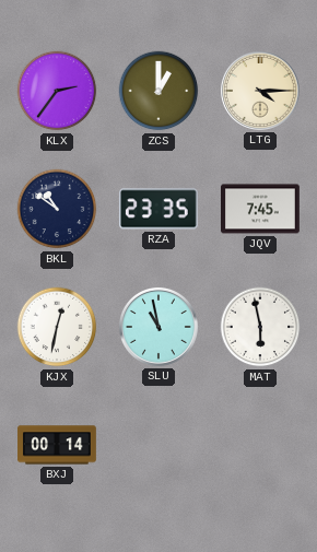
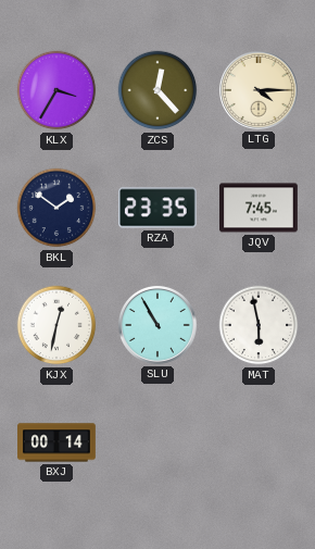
KLX: 2:36 -> 3:35 (56, 90)
ZCS: 1:00 -> 12:23 (157, 90)
BKL: 10:51 -> 1:51 (56, 208)
SLU: 10:58 -> 10:55 (157, 325)
